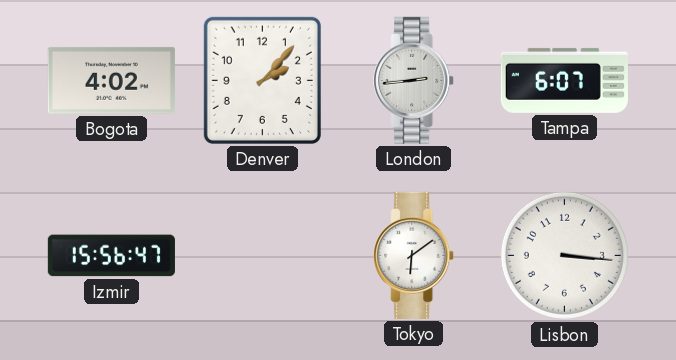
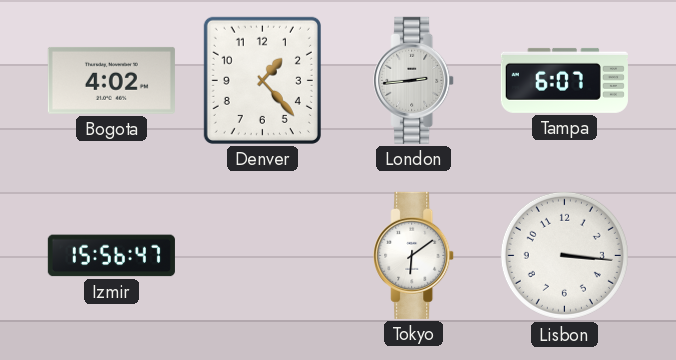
Denver: 2:07 -> 1:23 (262, 80)
